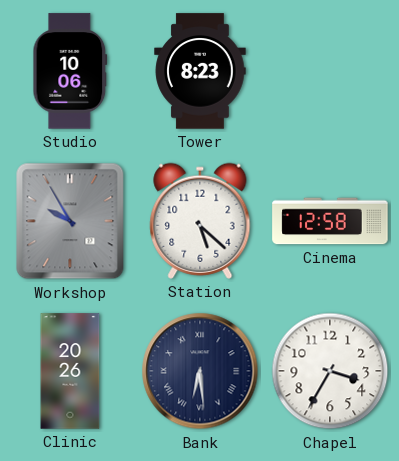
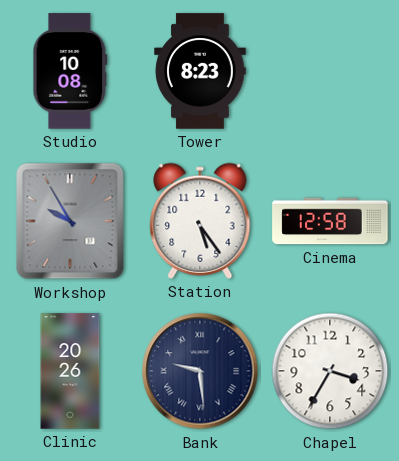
Studio: 10:06 -> 10:08 (70, 71)
Station: 5:22 -> 5:24 (200, 221)
Bank: 6:29 -> 9:29 (200, 371)
